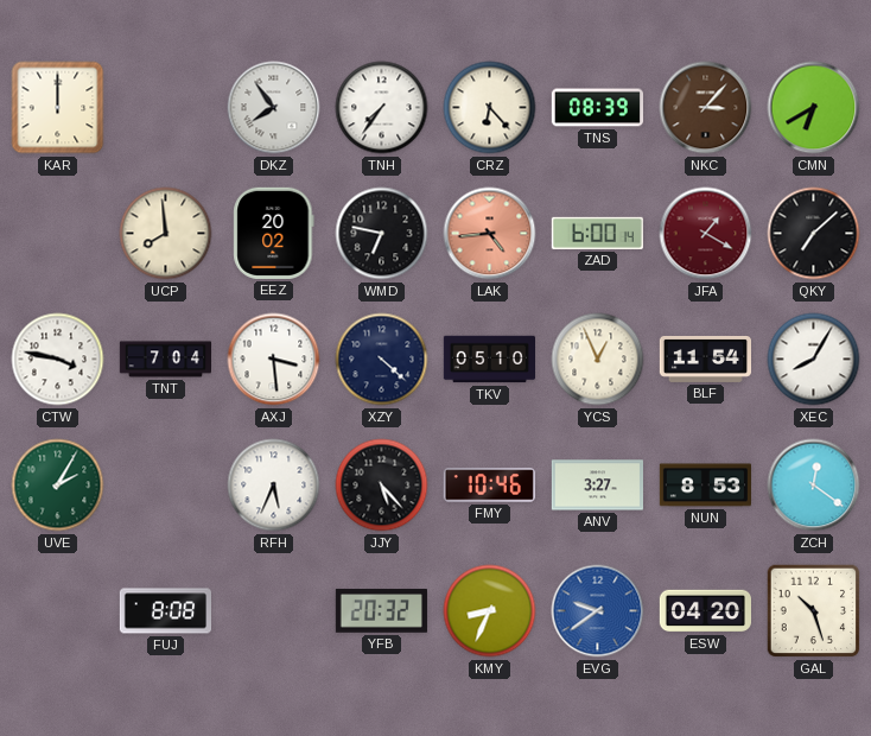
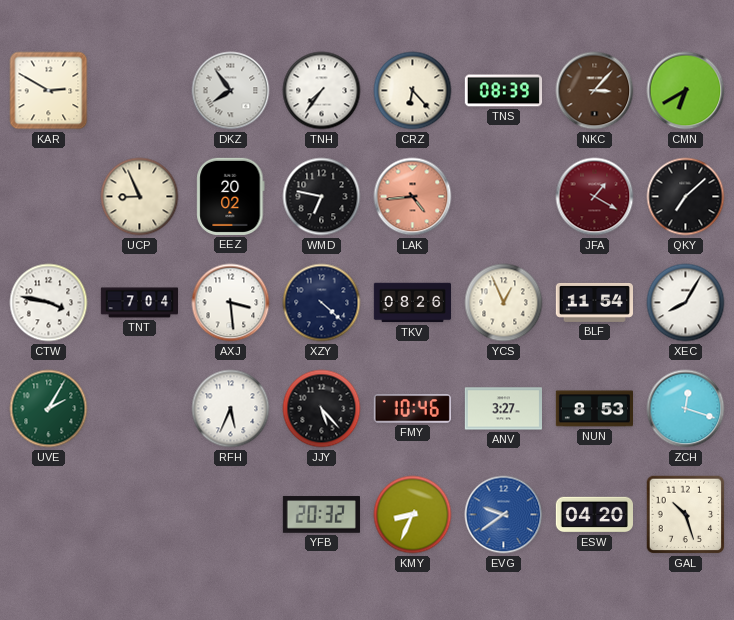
KAR: 12:00 -> 2:50 (49, 91)
UCP: 7:59 -> 8:56 (140, 197)
ZAD: 6:00 -> none (597, 233)
TKV: 05:10 -> 08:26 (412, 303)
ZCH: 12:21 -> 12:18 (686, 409)
FUJ: 8:08 -> none (165, 611)
